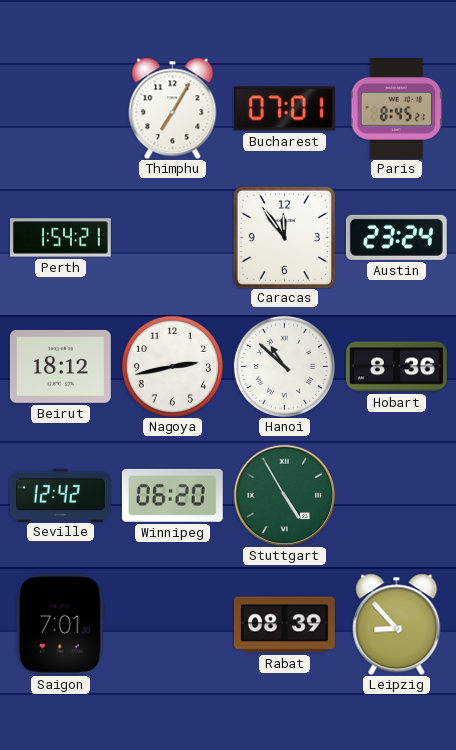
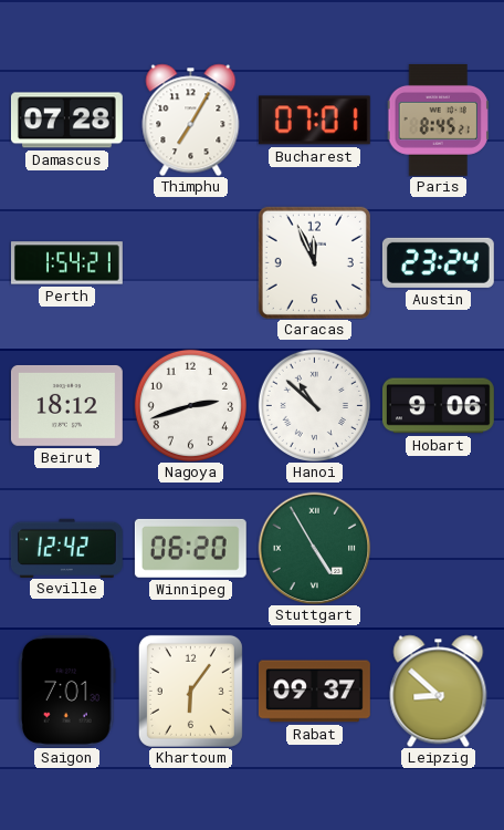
Damascus: none -> 07:28 (66, 121)
Caracas: 11:54 -> 11:56 (314, 262)
Nagoya: 2:43 -> 2:42 (190, 405)
Hobart: 8:36 -> 9:06 (438, 406)
Khartoum: none -> 6:06 (190, 691)
Rabat: 08:39 -> 09:37 (314, 692)
Leipzig: 8:53 -> 8:52 (439, 691)
